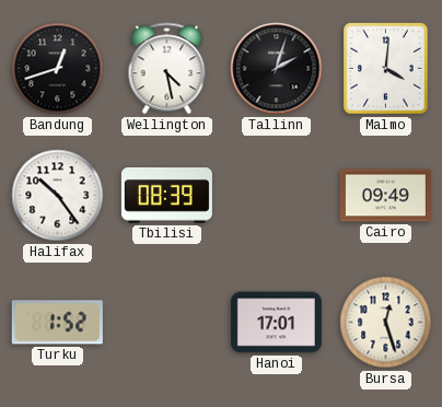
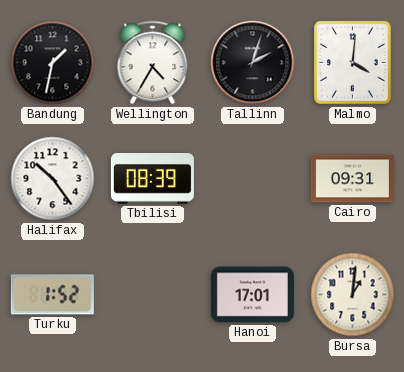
Bandung: 12:42 -> 1:32 (53, 63)
Wellington: 4:28 -> 4:35 (153, 63)
Cairo: 09:49 -> 09:31 (352, 179)
Bursa: 12:27 -> 1:01 (353, 295)
